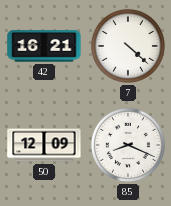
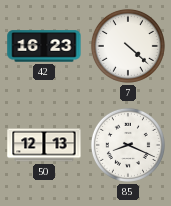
42: 16:21 -> 16:23 (44, 46)
50: 12:09 -> 12:13 (44, 145)
